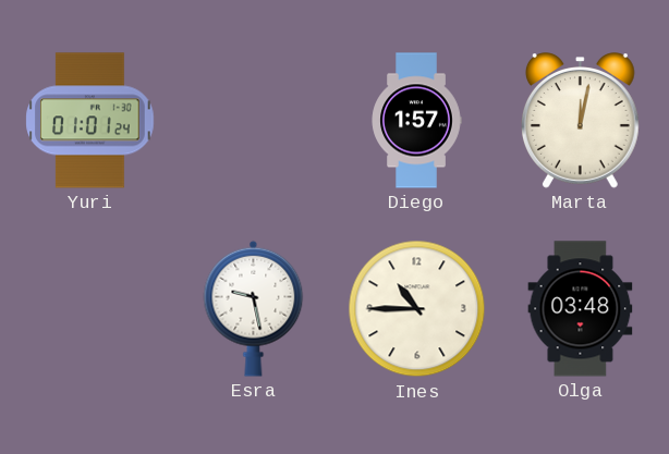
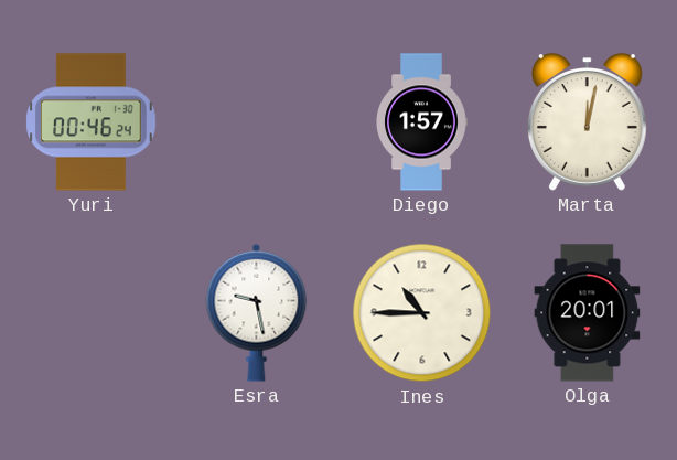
Yuri: 01:01 -> 00:46 (92, 122)
Olga: 03:48 -> 20:01 (588, 313)
